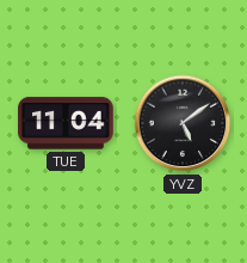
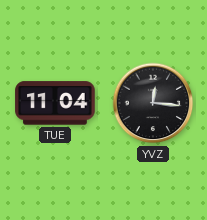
YVZ: 5:09 -> 12:16 (153, 103)
